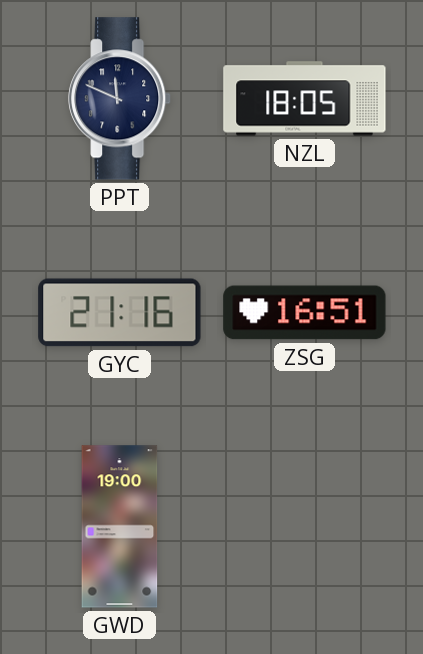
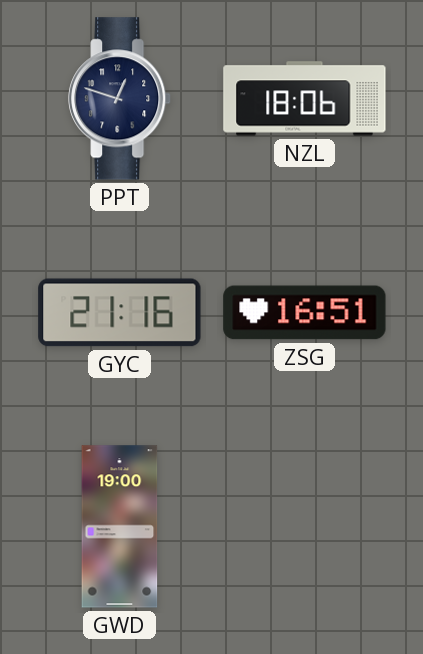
PPT: 11:49 -> 12:48 (120, 99)
NZL: 18:05 -> 18:06 (305, 99)
